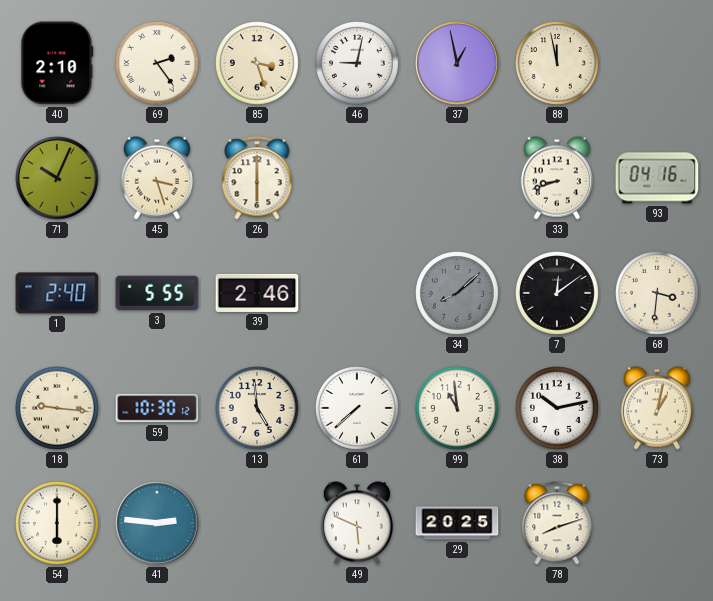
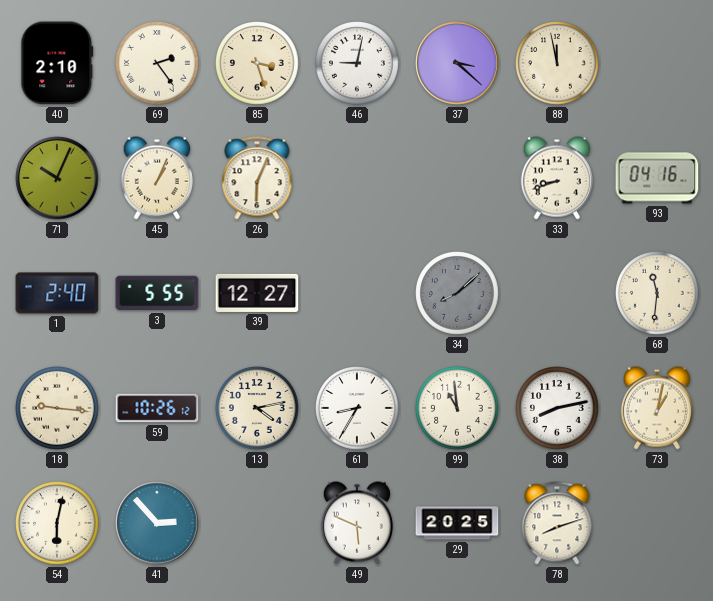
37: 12:58 -> 3:22 (457, 63)
45: 3:27 -> 1:04 (157, 178)
26: 6:00 -> 6:04 (257, 178)
39: 2:46 -> 12:27 (257, 293)
7: 12:09 -> none (557, 293)
68: 3:31 -> 11:31 (657, 293)
59: 10:30 -> 10:26 (157, 408)
13: 4:59 -> 4:13 (257, 408)
61: 7:38 -> 8:35 (357, 408)
38: 10:13 -> 8:13 (557, 408)
54: 6:00 -> 6:02 (57, 523)
41: 2:46 -> 2:53 (157, 523)
